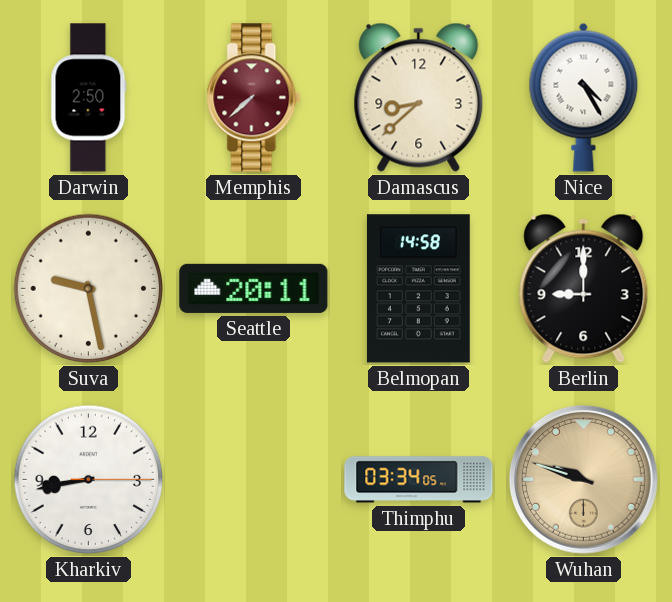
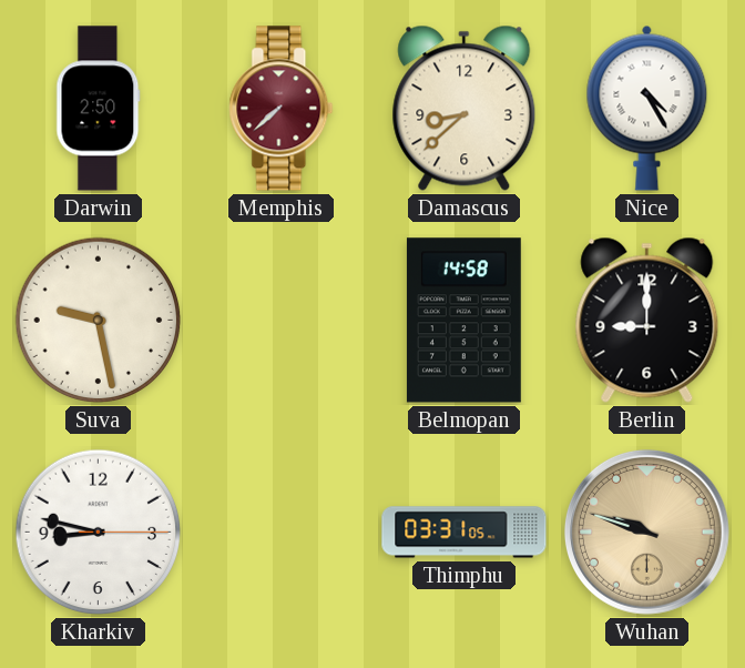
Seattle: 20:11 -> none (254, 288)
Kharkiv: 8:43 -> 8:47 (99, 533)
Thimphu: 03:34 -> 03:31 (465, 533)
